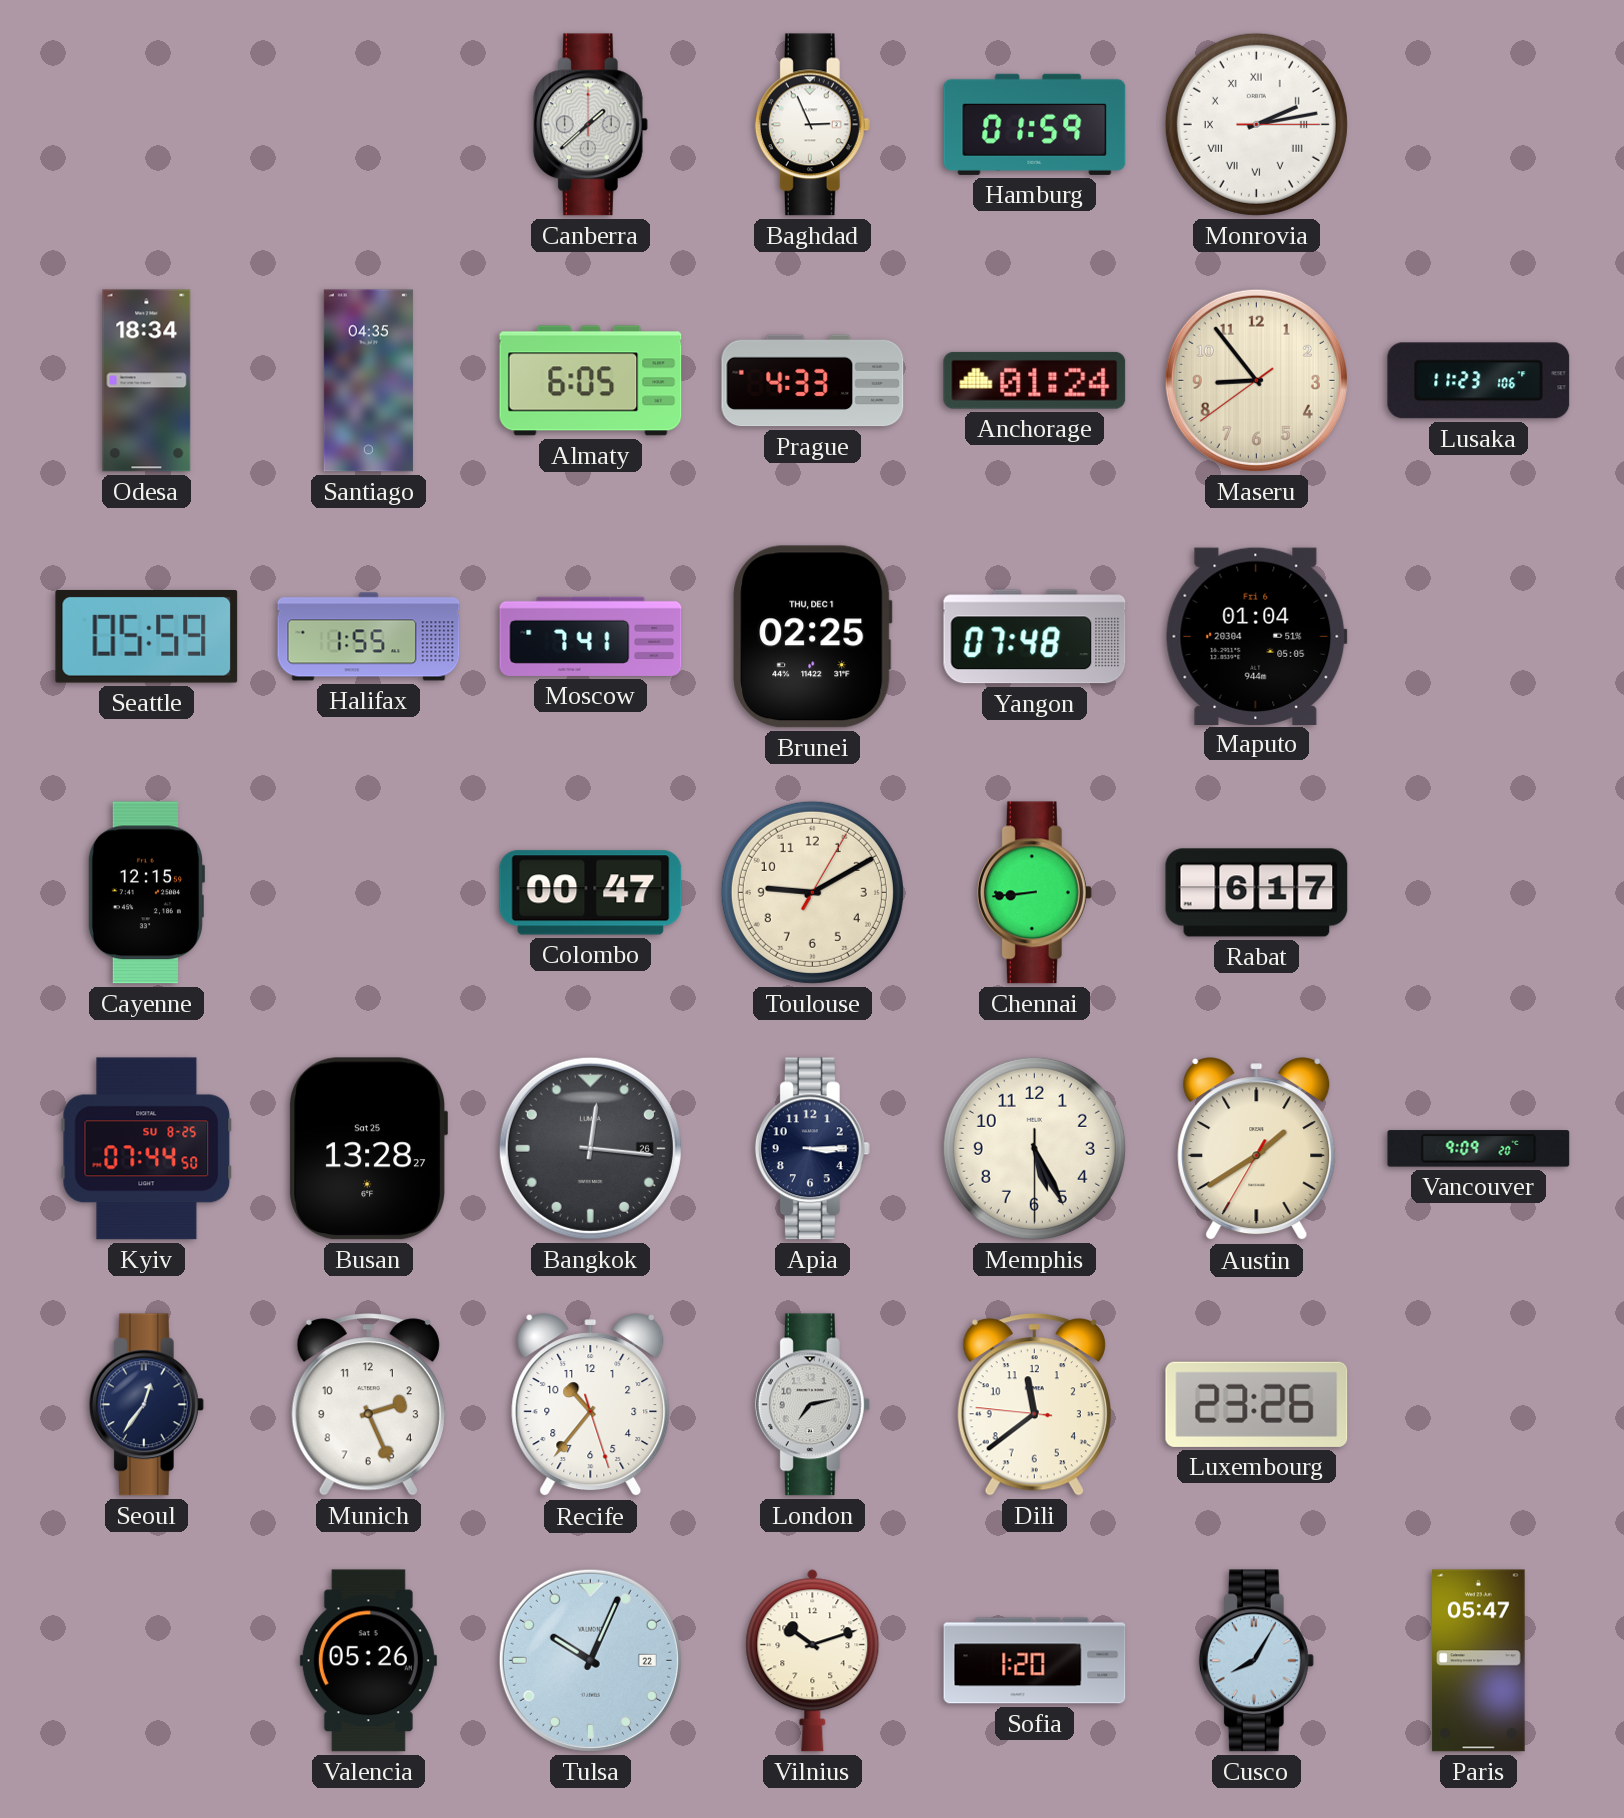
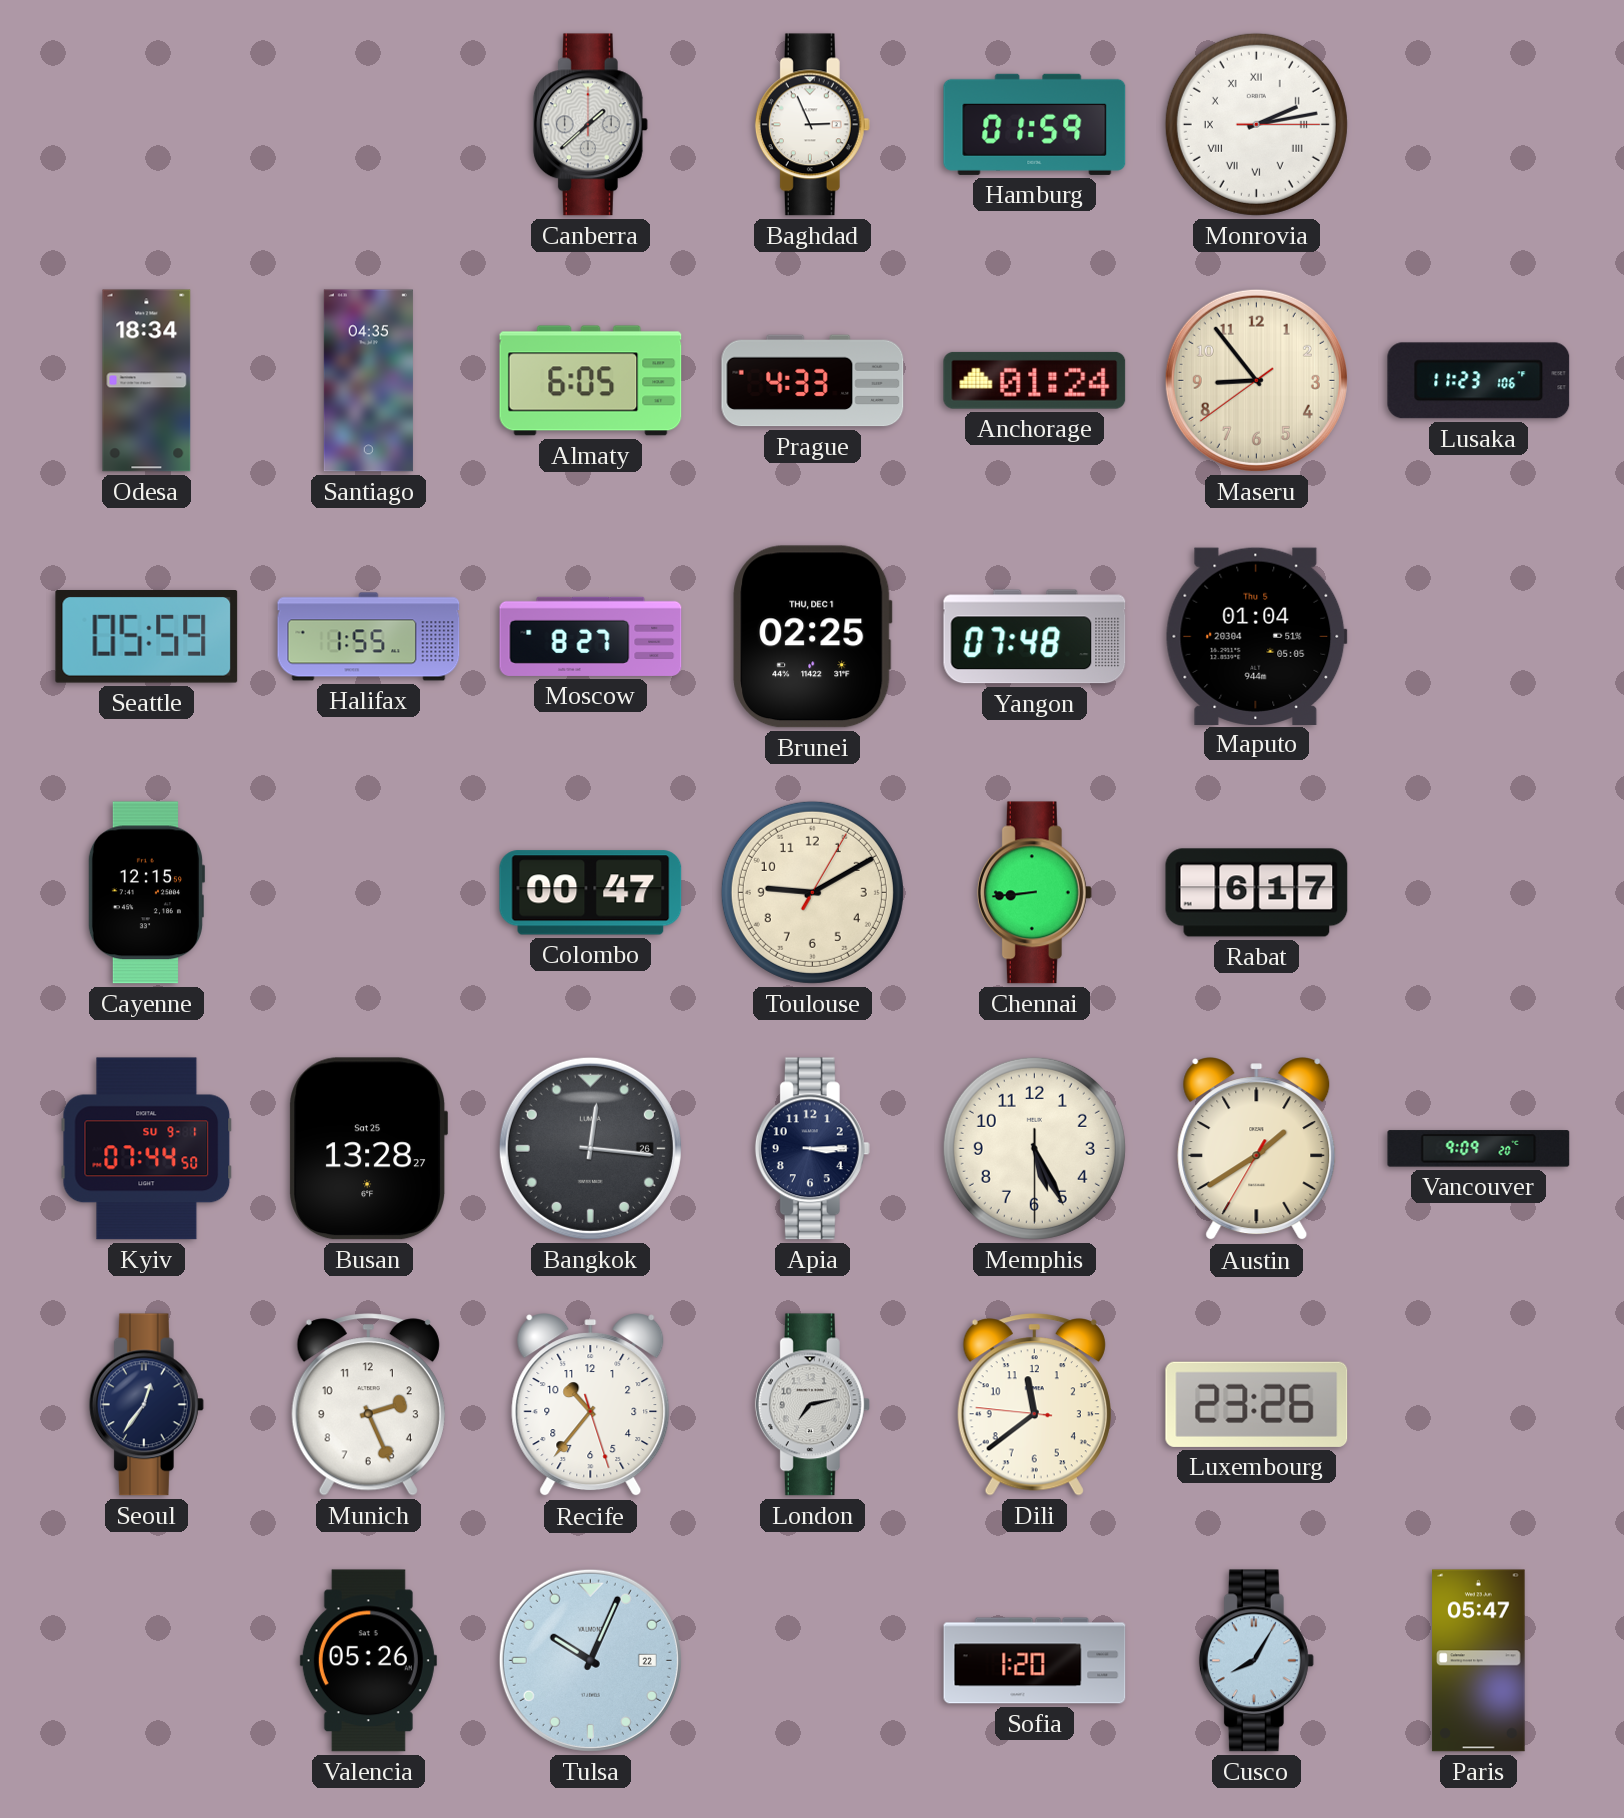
Moscow: 7:41 -> 8:27 (591, 636)
Maputo date: Fri 6 -> Thu 5 (1256, 636)
Kyiv date: SU 8-25 -> SU 9-1 (147, 1149)
Vilnius: 10:12 -> none (813, 1661)
